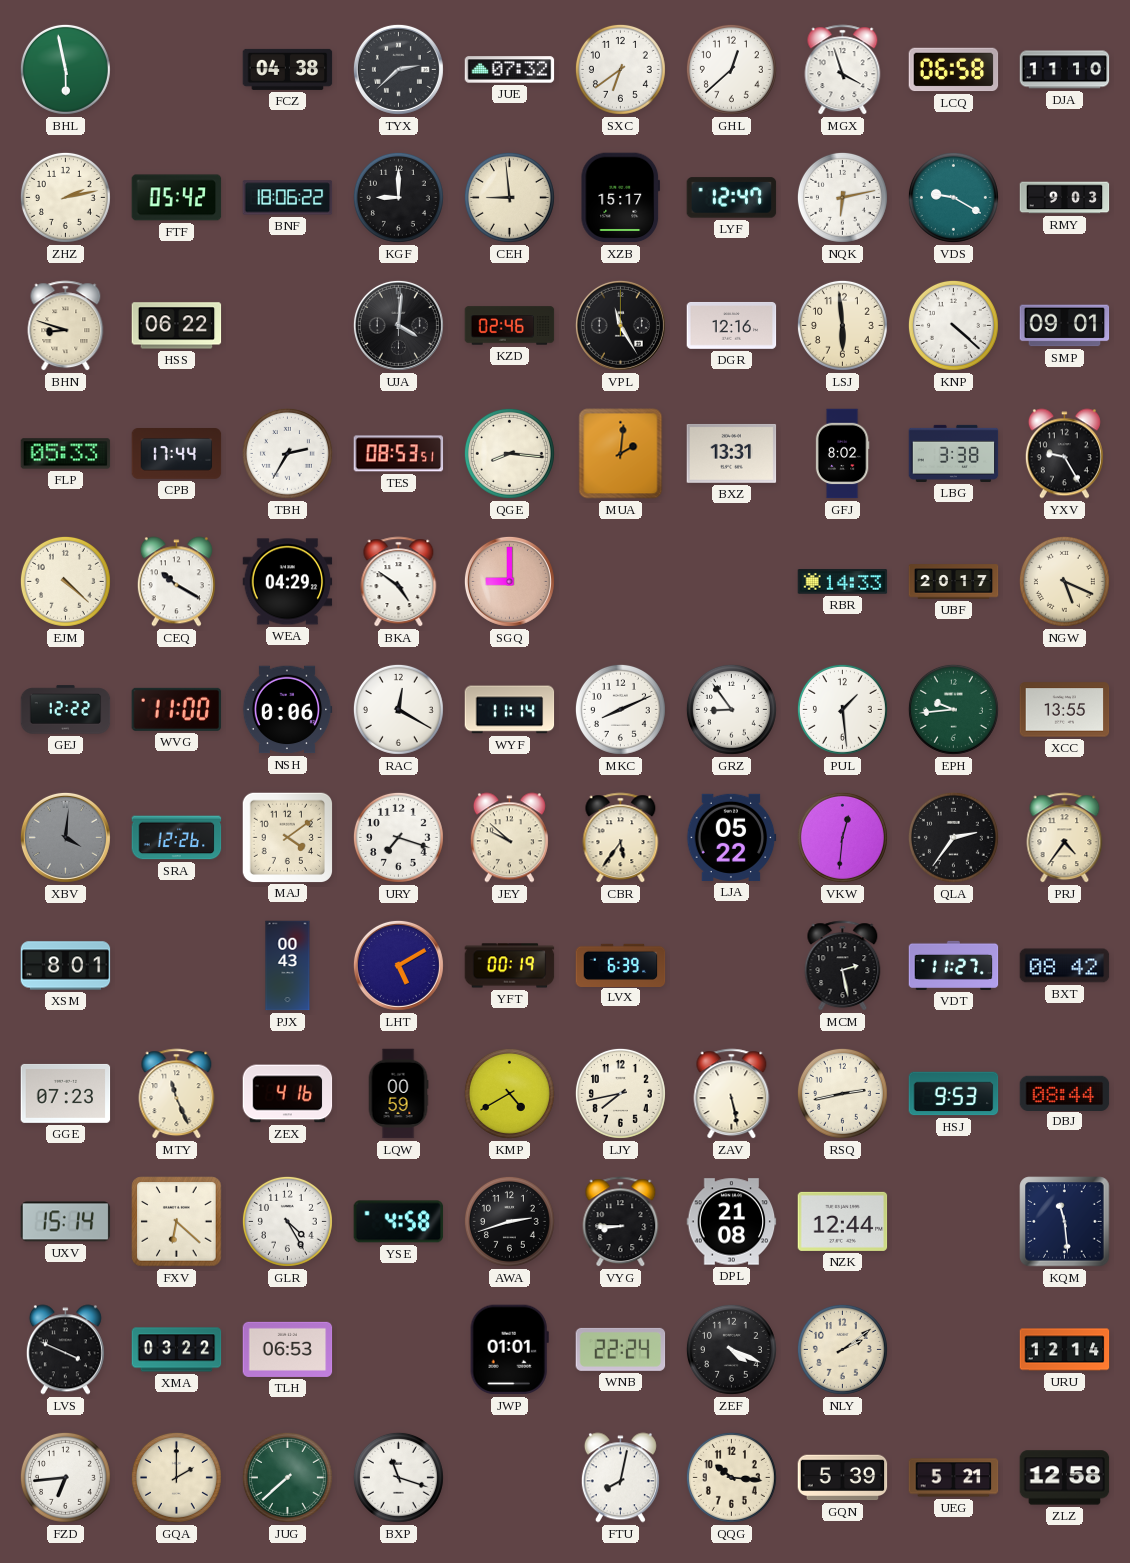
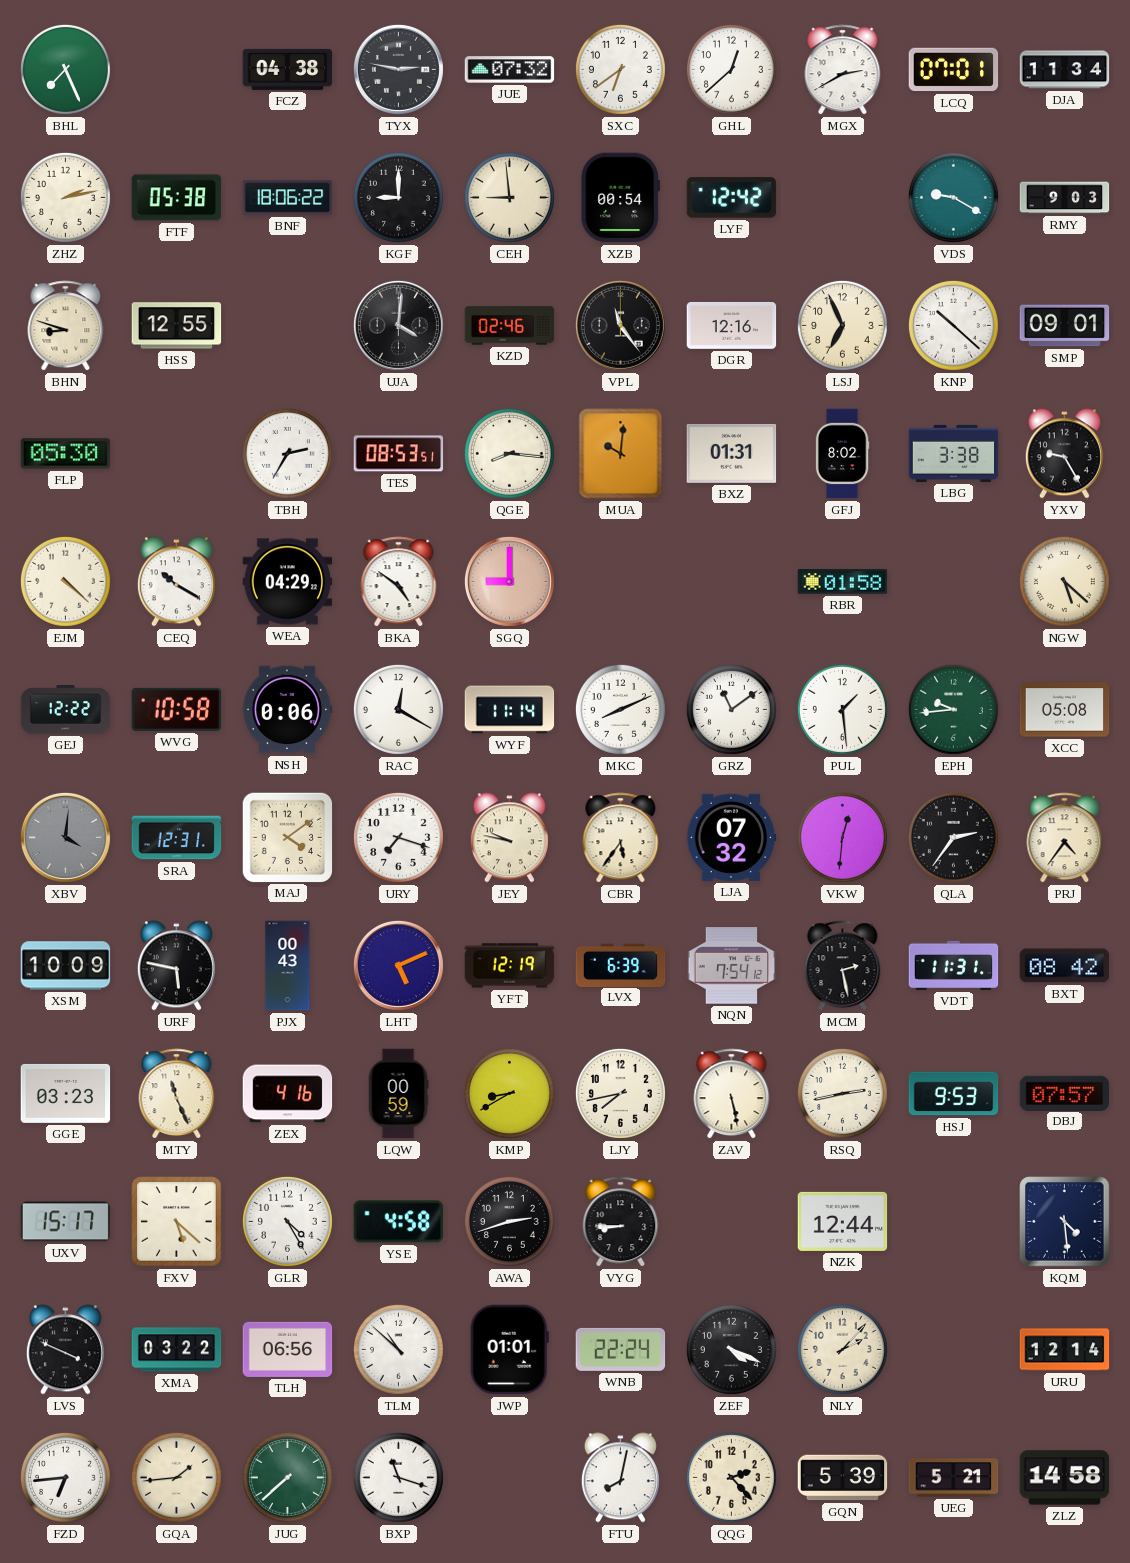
BHL: 5:58 -> 7:26 (65, 69)
TYX: 2:38 -> 2:47 (398, 69)
MGX: 3:57 -> 2:40 (843, 70)
LCQ: 06:58 -> 07:01 (954, 70)
DJA: 11:10 -> 11:34 (1065, 70)
FTF: 05:42 -> 05:38 (177, 198)
XZB: 15:17 -> 00:54 (620, 198)
LYF: 12:47 -> 12:42 (732, 198)
NQK: 6:13 -> none (842, 197)
HSS: 06:22 -> 12:55 (177, 326)
VPL: 11:25 -> 11:24 (620, 325)
LSJ: 5:59 -> 6:56 (842, 325)
KNP: 4:22 -> 10:22 (953, 325)
FLP: 05:33 -> 05:30 (66, 454)
CPB: 17:44 -> none (177, 454)
MUA: 2:01 -> 10:01 (621, 454)
BXZ: 13:31 -> 01:31 (732, 453)
RBR: 14:33 -> 01:58 (843, 582)
UBF: 20:17 -> none (954, 582)
NGW: 5:19 -> 5:22 (1064, 581)
WVG: 11:00 -> 10:58 (177, 709)
GRZ: 8:54 -> 11:09 (731, 709)
XCC: 13:55 -> 05:08 (1065, 710)
SRA: 12:26 -> 12:31 (177, 838)
JEY: 9:52 -> 9:47 (509, 838)
LJA: 05:22 -> 07:32 (731, 837)
XSM: 8:01 -> 10:09 (66, 966)
URF: none -> 5:47 (176, 966)
LHT: 5:10 -> 5:11 (398, 965)
YFT: 00:19 -> 12:19 (510, 966)
NQN: none -> 7:54 (732, 966)
VDT: 11:27 -> 11:31 (954, 965)
GGE: 07:23 -> 03:23 (66, 1093)
KMP: 4:40 -> 8:40 (509, 1093)
DBJ: 08:44 -> 07:57 (1065, 1093)
UXV: 15:14 -> 15:17 (66, 1222)
FXV: 6:22 -> 5:22 (177, 1222)
DPL: 21:08 -> none (732, 1222)
KQM: 11:29 -> 4:29 (1065, 1222)
TLH: 06:53 -> 06:56 (288, 1349)
TLM: none -> 10:52 (398, 1349)
NLY: 2:09 -> 2:07 (842, 1349)
GQA: 2:00 -> 1:44 (176, 1477)
QQG: 10:16 -> 2:23 (731, 1477)
ZLZ: 12:58 -> 14:58 (1065, 1478)
